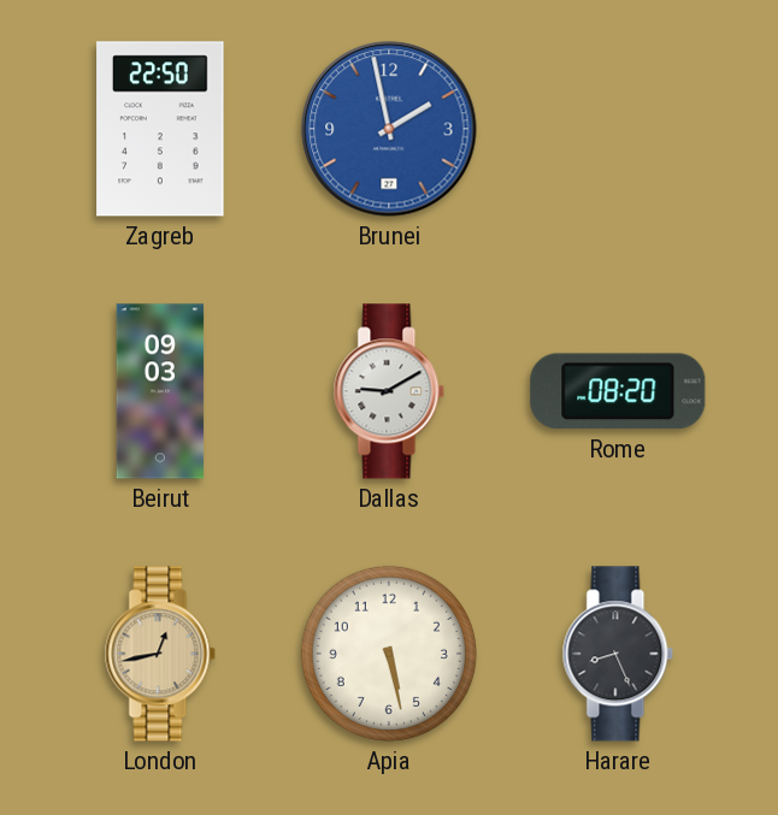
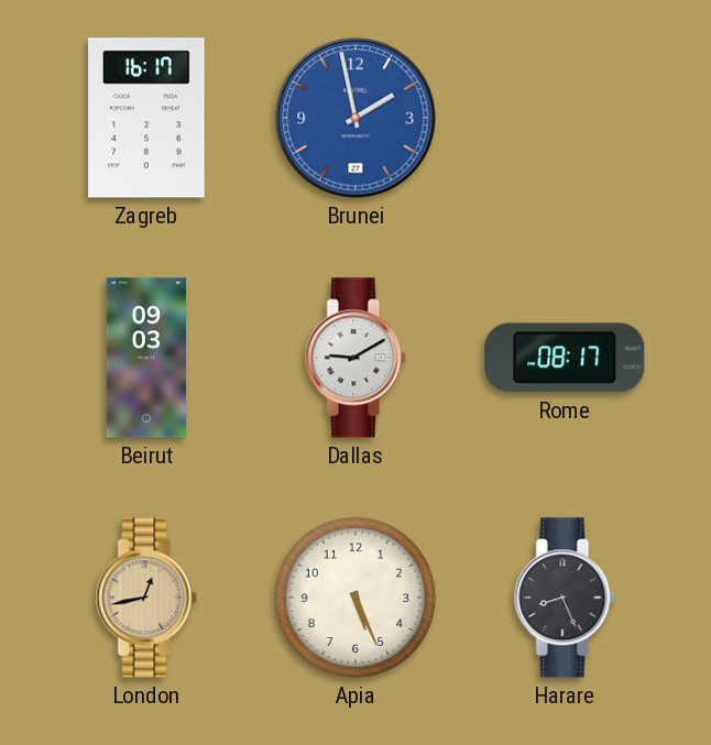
Zagreb: 22:50 -> 16:17 (146, 118)
Rome: 08:20 -> 08:17 (565, 358)
Apia: 5:28 -> 5:26 (355, 598)
